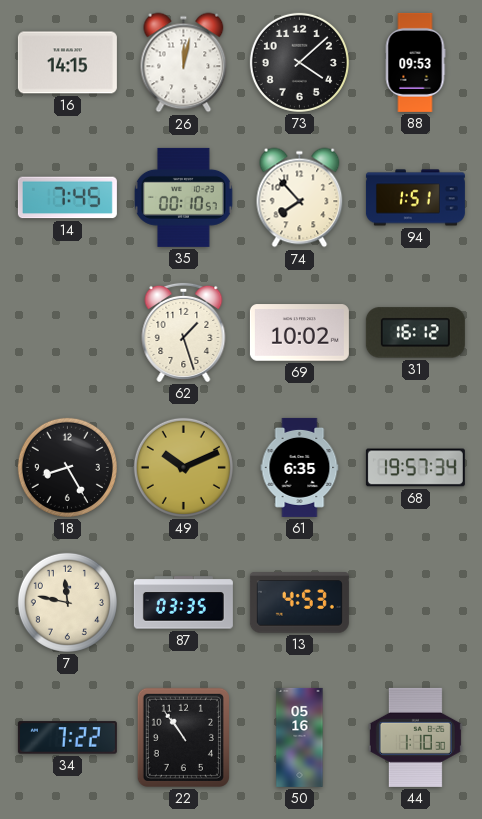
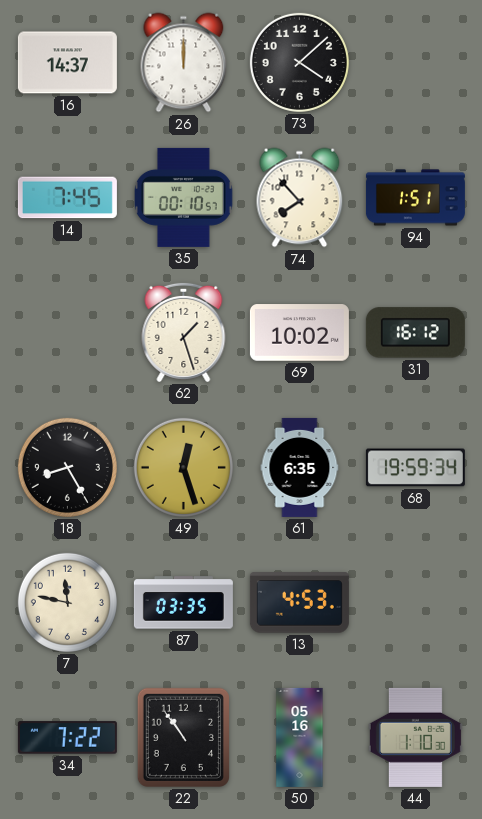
16: 14:15 -> 14:37 (67, 63)
26: 12:02 -> 12:00 (184, 63)
88: 09:53 -> none (415, 62)
49: 10:11 -> 12:27 (183, 467)
68: 19:57 -> 19:59 (415, 468)
